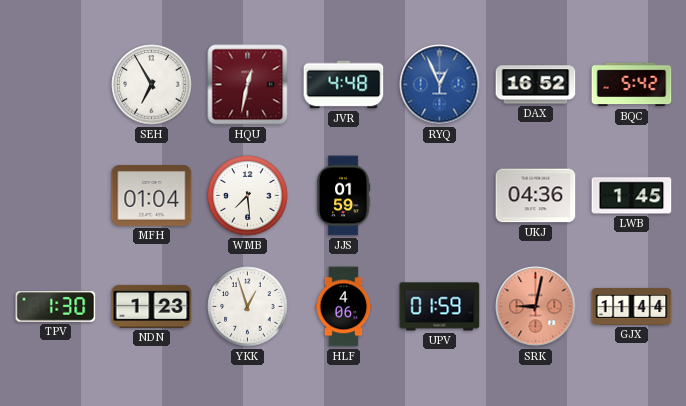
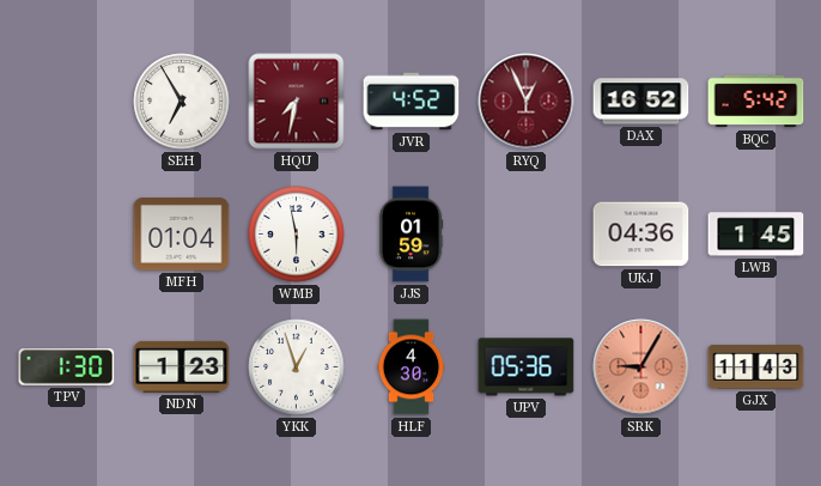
HQU: 12:32 -> 7:32 (297, 102)
JVR: 4:48 -> 4:52 (412, 102)
RYQ dial: blue -> burgundy (527, 102)
WMB: 7:29 -> 5:58 (297, 235)
HLF: 4:06 -> 4:30 (412, 367)
UPV: 01:59 -> 05:36 (527, 367)
SRK: 9:02 -> 9:05 (641, 367)
GJX: 11:44 -> 11:43 (756, 366)
